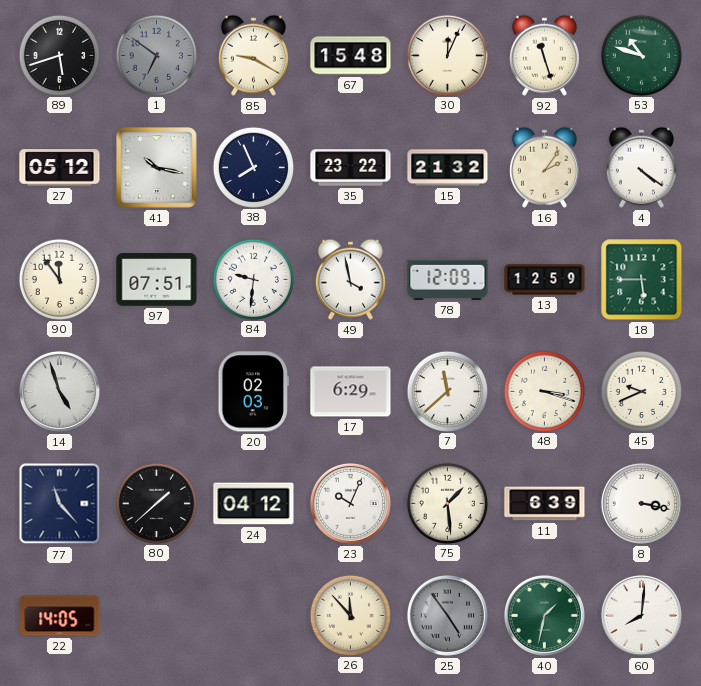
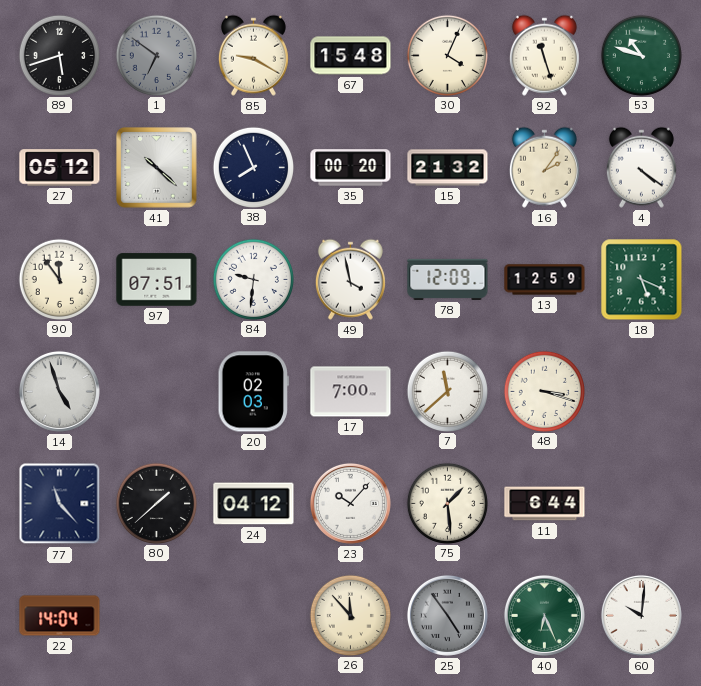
30: 12:04 -> 4:04 (447, 55)
41: 10:17 -> 10:22 (157, 168)
35: 23:22 -> 00:20 (351, 168)
18: 5:45 -> 5:19 (642, 280)
17: 6:29 -> 7:00 (351, 392)
45: 9:41 -> none (641, 391)
23: 10:04 -> 10:07 (350, 503)
11: 6:39 -> 6:44 (545, 504)
8: 3:17 -> none (641, 503)
22: 14:05 -> 14:04 (60, 616)
40: 1:32 -> 6:26 (544, 615)
60: 8:01 -> 10:01 (641, 615)
